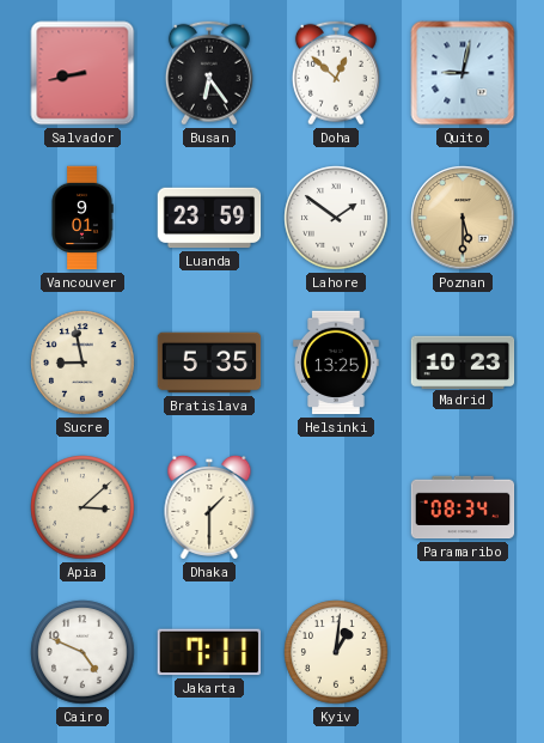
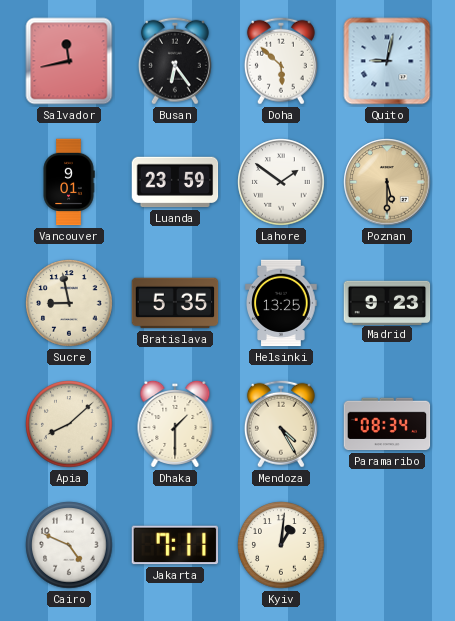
Salvador: 8:43 -> 11:43 (69, 61)
Doha: 12:52 -> 5:52 (281, 61)
Madrid: 10:23 -> 9:23 (387, 302)
Apia: 3:08 -> 8:08 (69, 424)
Mendoza: none -> 4:25 (281, 424)
